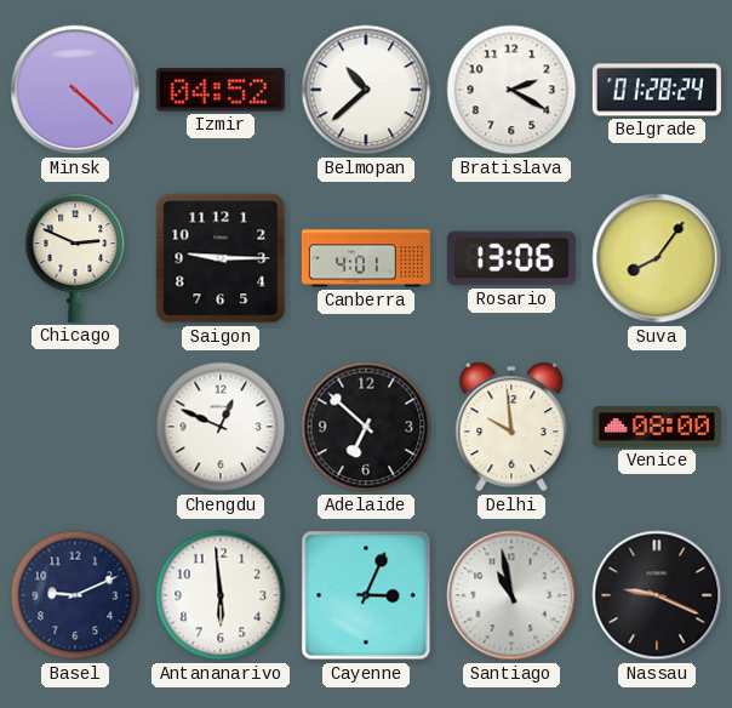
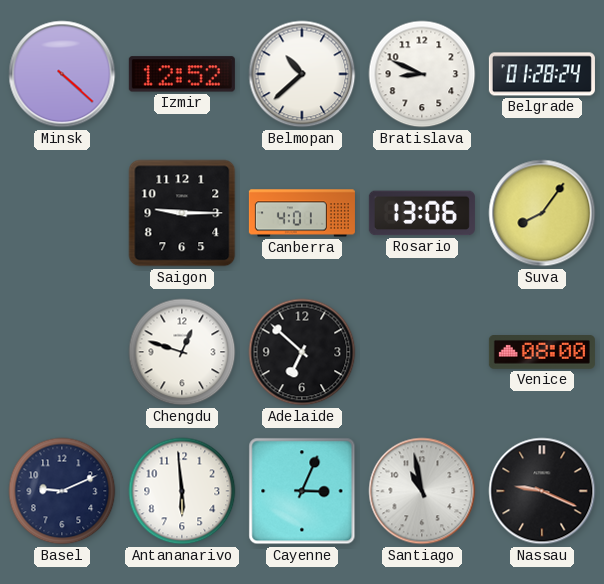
Izmir: 04:52 -> 12:52 (182, 74)
Bratislava: 2:20 -> 8:49 (422, 74)
Chicago: 2:49 -> none (75, 258)
Chengdu: 12:49 -> 12:48 (182, 352)
Delhi: 9:59 -> none (511, 427)
